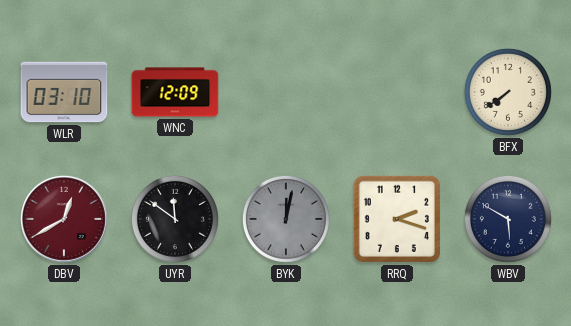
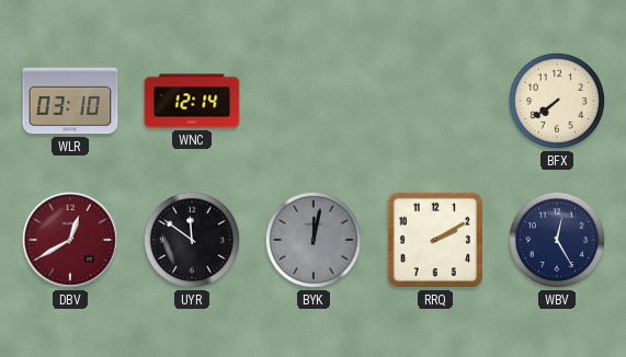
WNC: 12:09 -> 12:14 (192, 101)
RRQ: 2:18 -> 2:10 (435, 240)
WBV: 5:50 -> 12:25 (557, 240)
